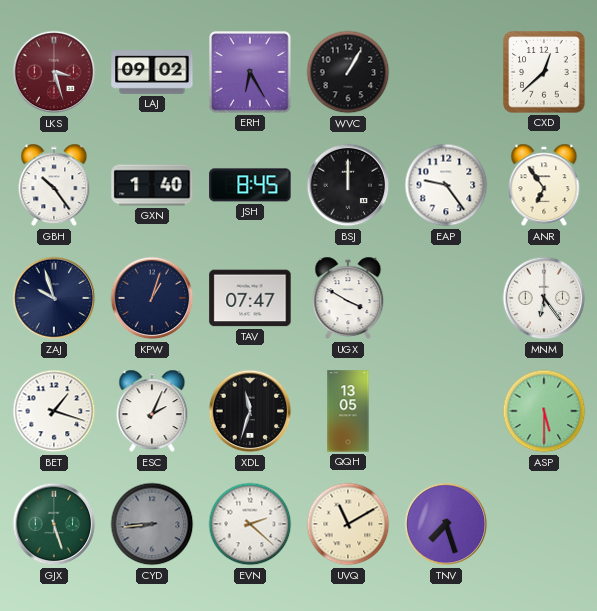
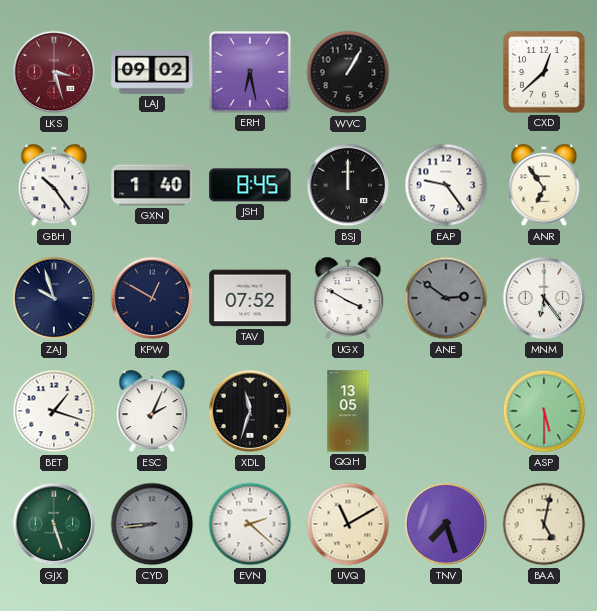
ERH: 6:25 -> 6:28 (250, 72)
KPW: 1:03 -> 12:50 (152, 298)
TAV: 07:47 -> 07:52 (250, 298)
ANE: none -> 2:51 (446, 298)
BAA: none -> 5:02 (544, 524)
